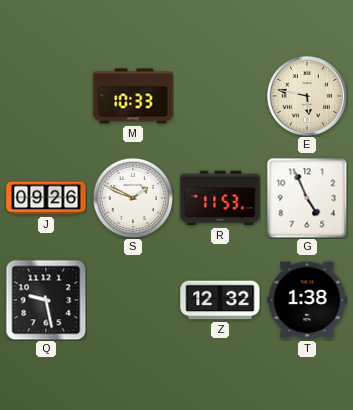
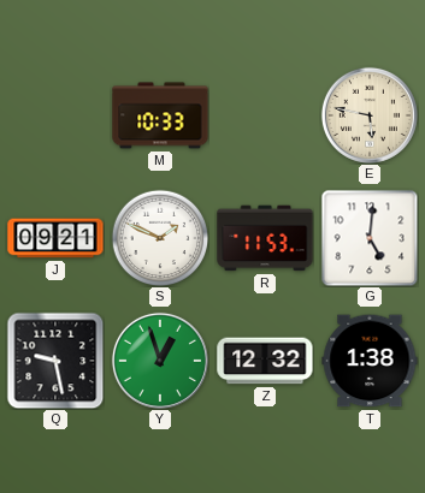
J: 09:26 -> 09:21 (55, 238)
G: 4:56 -> 5:01 (370, 238)
Y: none -> 12:57 (160, 361)
